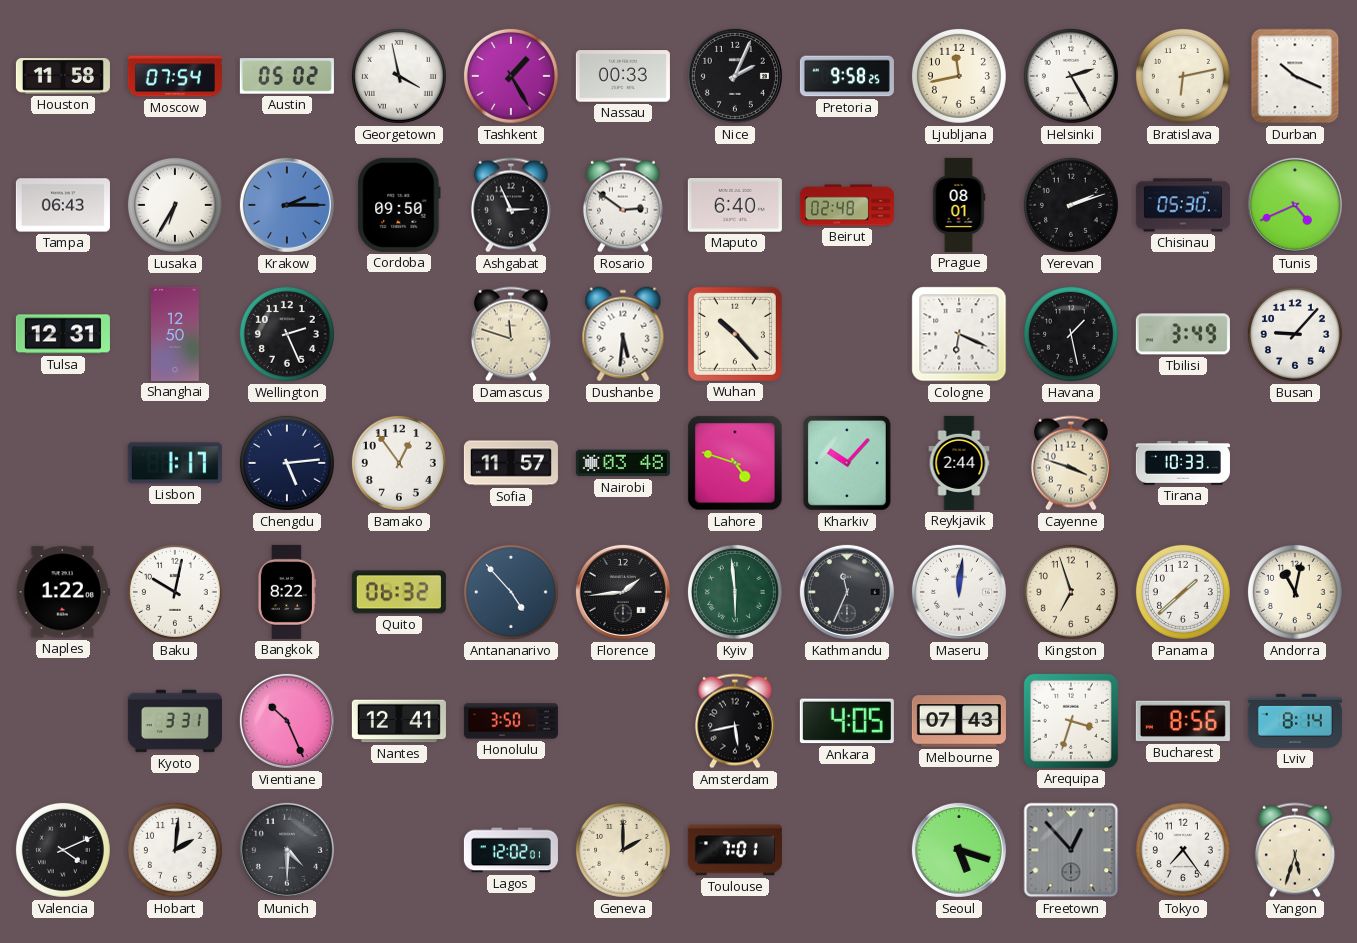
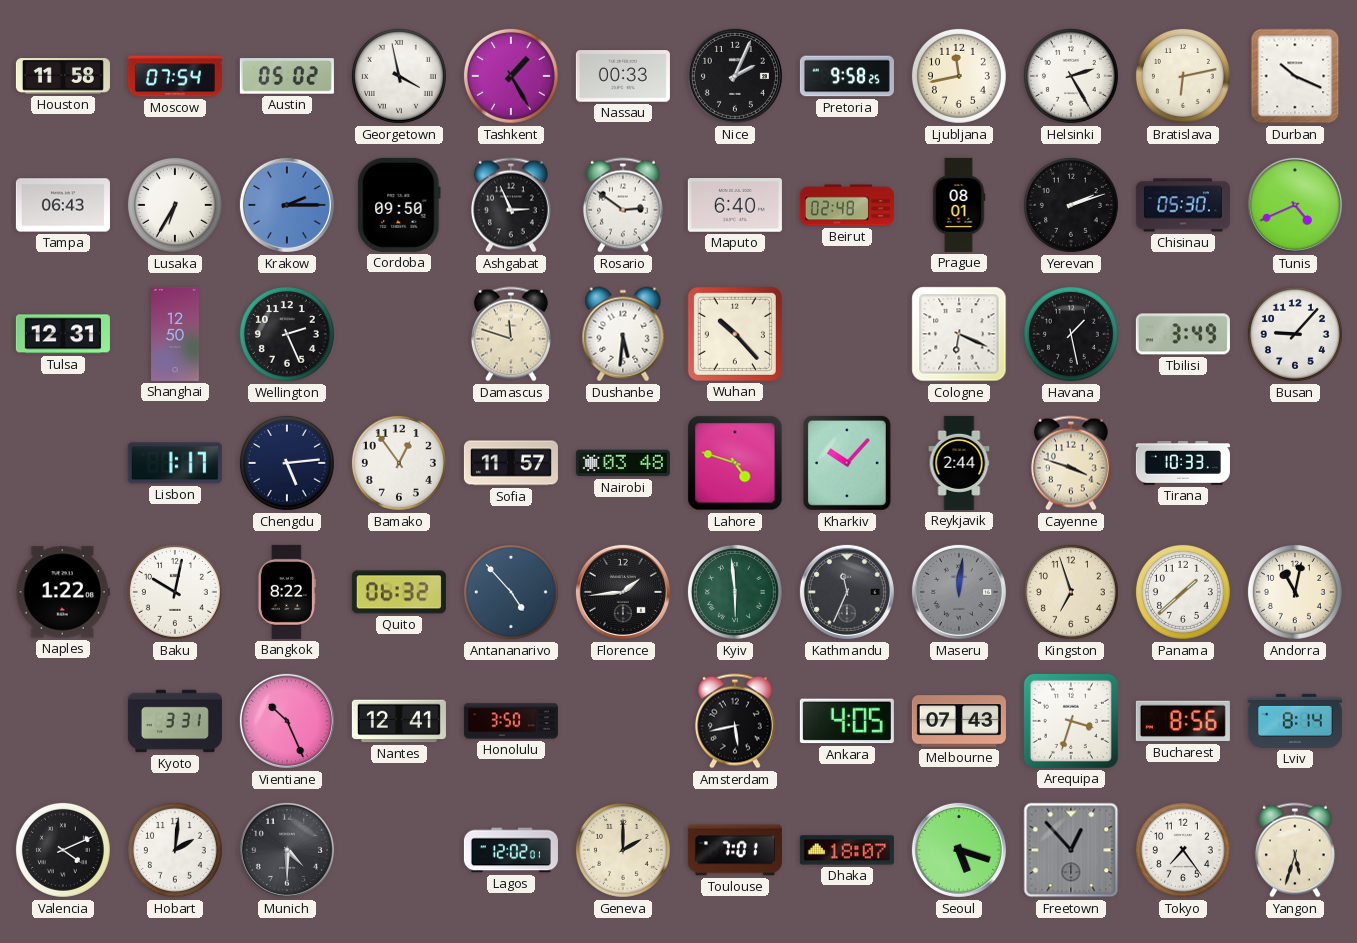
Maseru dial: white -> grey (959, 592)
Dhaka: none -> 18:07 (847, 850)
